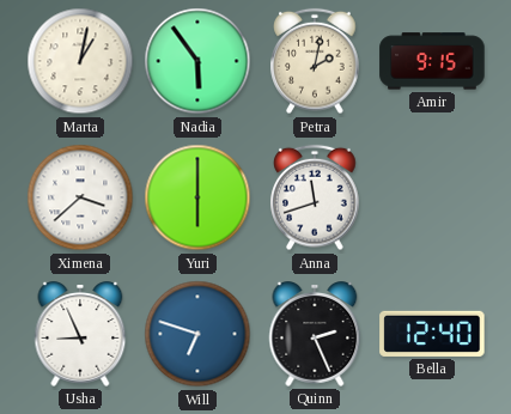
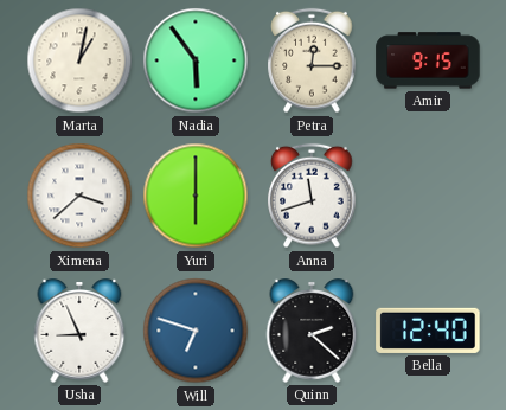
Petra: 2:02 -> 12:15 (312, 60)
Quinn: 2:26 -> 2:22 (312, 331)
